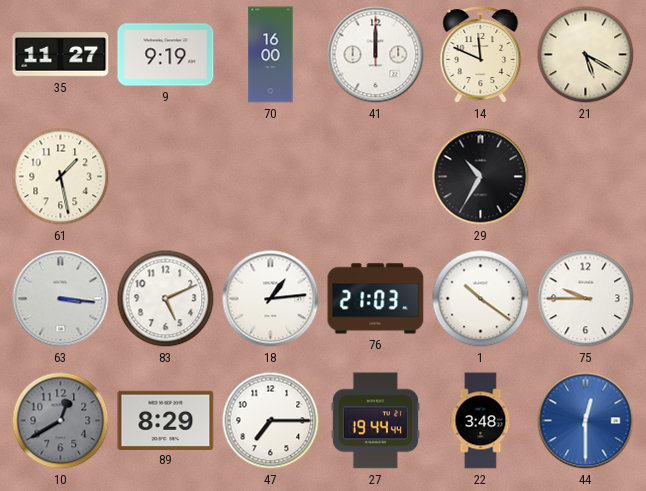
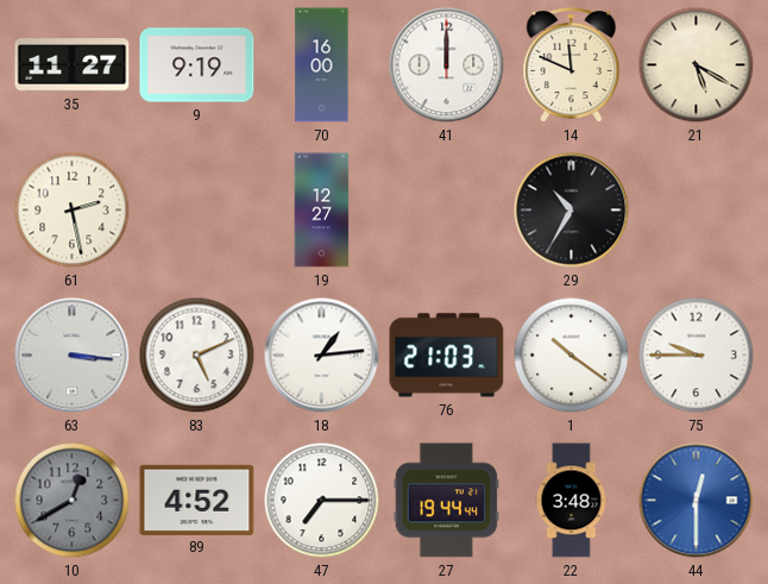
61: 1:28 -> 2:28 (73, 211)
19: none -> 12:27 (322, 211)
89: 8:29 -> 4:52 (197, 500)
